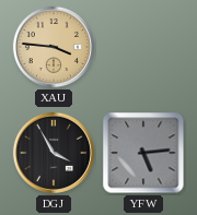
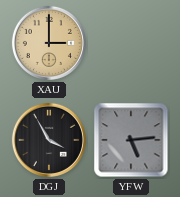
XAU: 3:46 -> 3:00 (49, 43)
